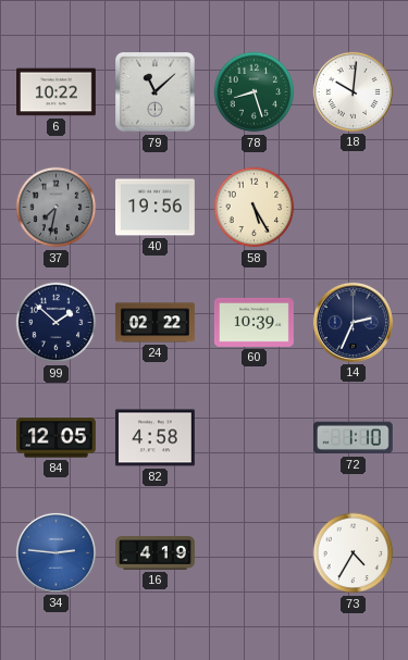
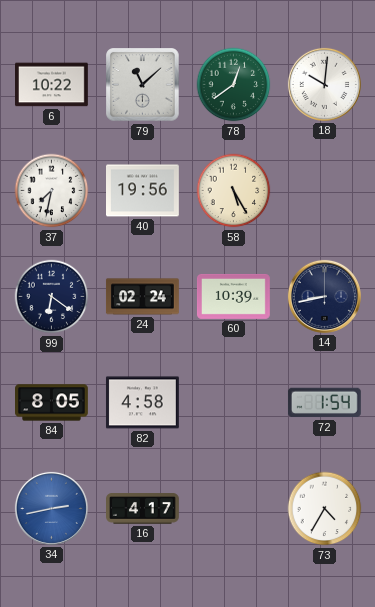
78: 8:27 -> 12:39 (234, 85)
37 dial: grey -> white (52, 191)
99: 1:52 -> 6:21 (52, 297)
24: 02:22 -> 02:24 (143, 297)
14: 2:34 -> 8:43 (324, 296)
84: 12:05 -> 8:05 (52, 403)
72: 1:10 -> 1:54 (324, 403)
34: 2:46 -> 2:43 (51, 508)
16: 4:19 -> 4:17 (143, 509)
